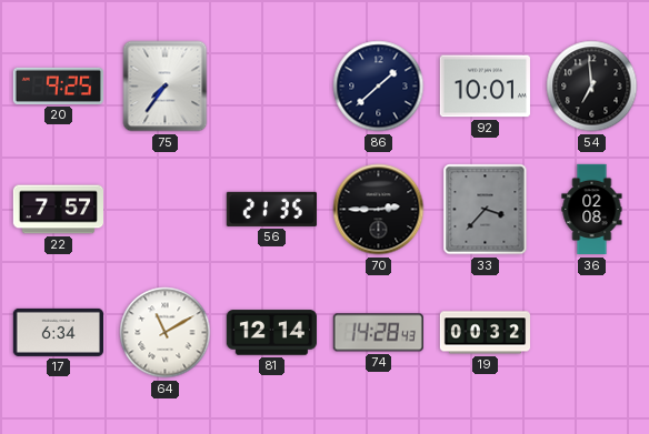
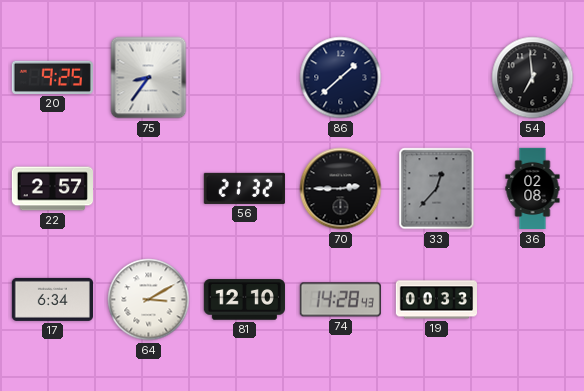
75: 7:36 -> 8:36 (149, 78)
92: 10:01 -> none (485, 87)
22: 7:57 -> 2:57 (52, 189)
56: 21:35 -> 21:32 (244, 188)
33: 3:37 -> 12:37 (437, 189)
64: 11:10 -> 3:10 (149, 300)
81: 12:14 -> 12:10 (244, 300)
19: 00:32 -> 00:33 (436, 300)
